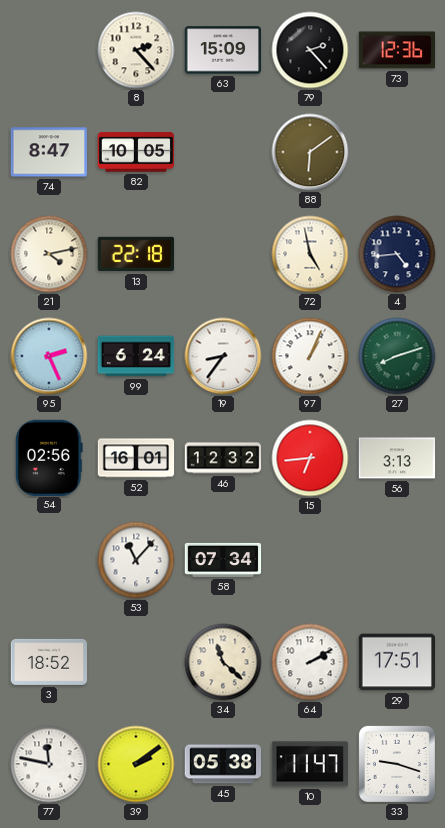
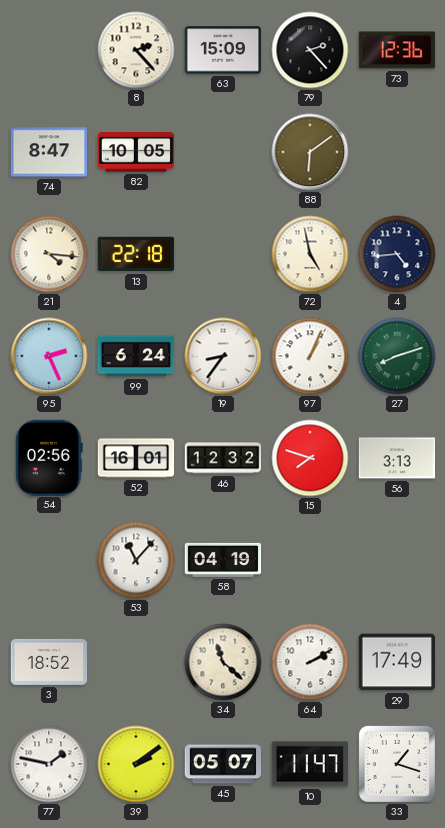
21: 4:13 -> 4:16 (49, 254)
15: 6:44 -> 7:48 (310, 458)
58: 07:34 -> 04:19 (223, 560)
29: 17:51 -> 17:49 (396, 662)
77: 11:47 -> 1:47 (49, 764)
45: 05:38 -> 05:07 (222, 764)
33: 9:18 -> 1:18 (397, 764)
